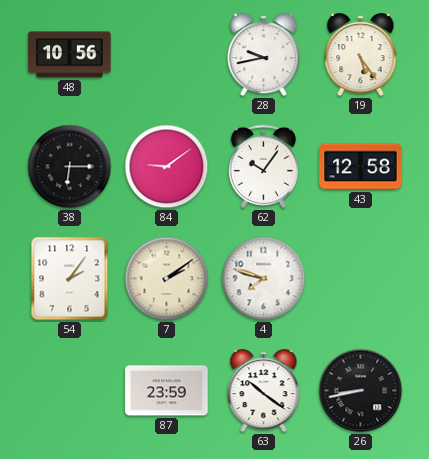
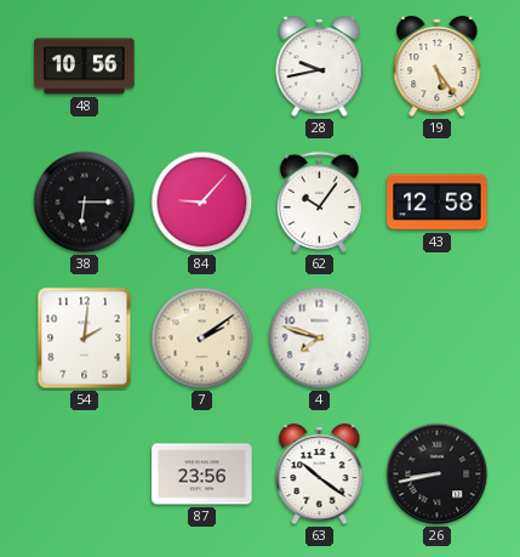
84: 9:09 -> 9:07 (202, 203)
54: 2:06 -> 2:01 (85, 339)
87: 23:59 -> 23:56 (202, 474)
